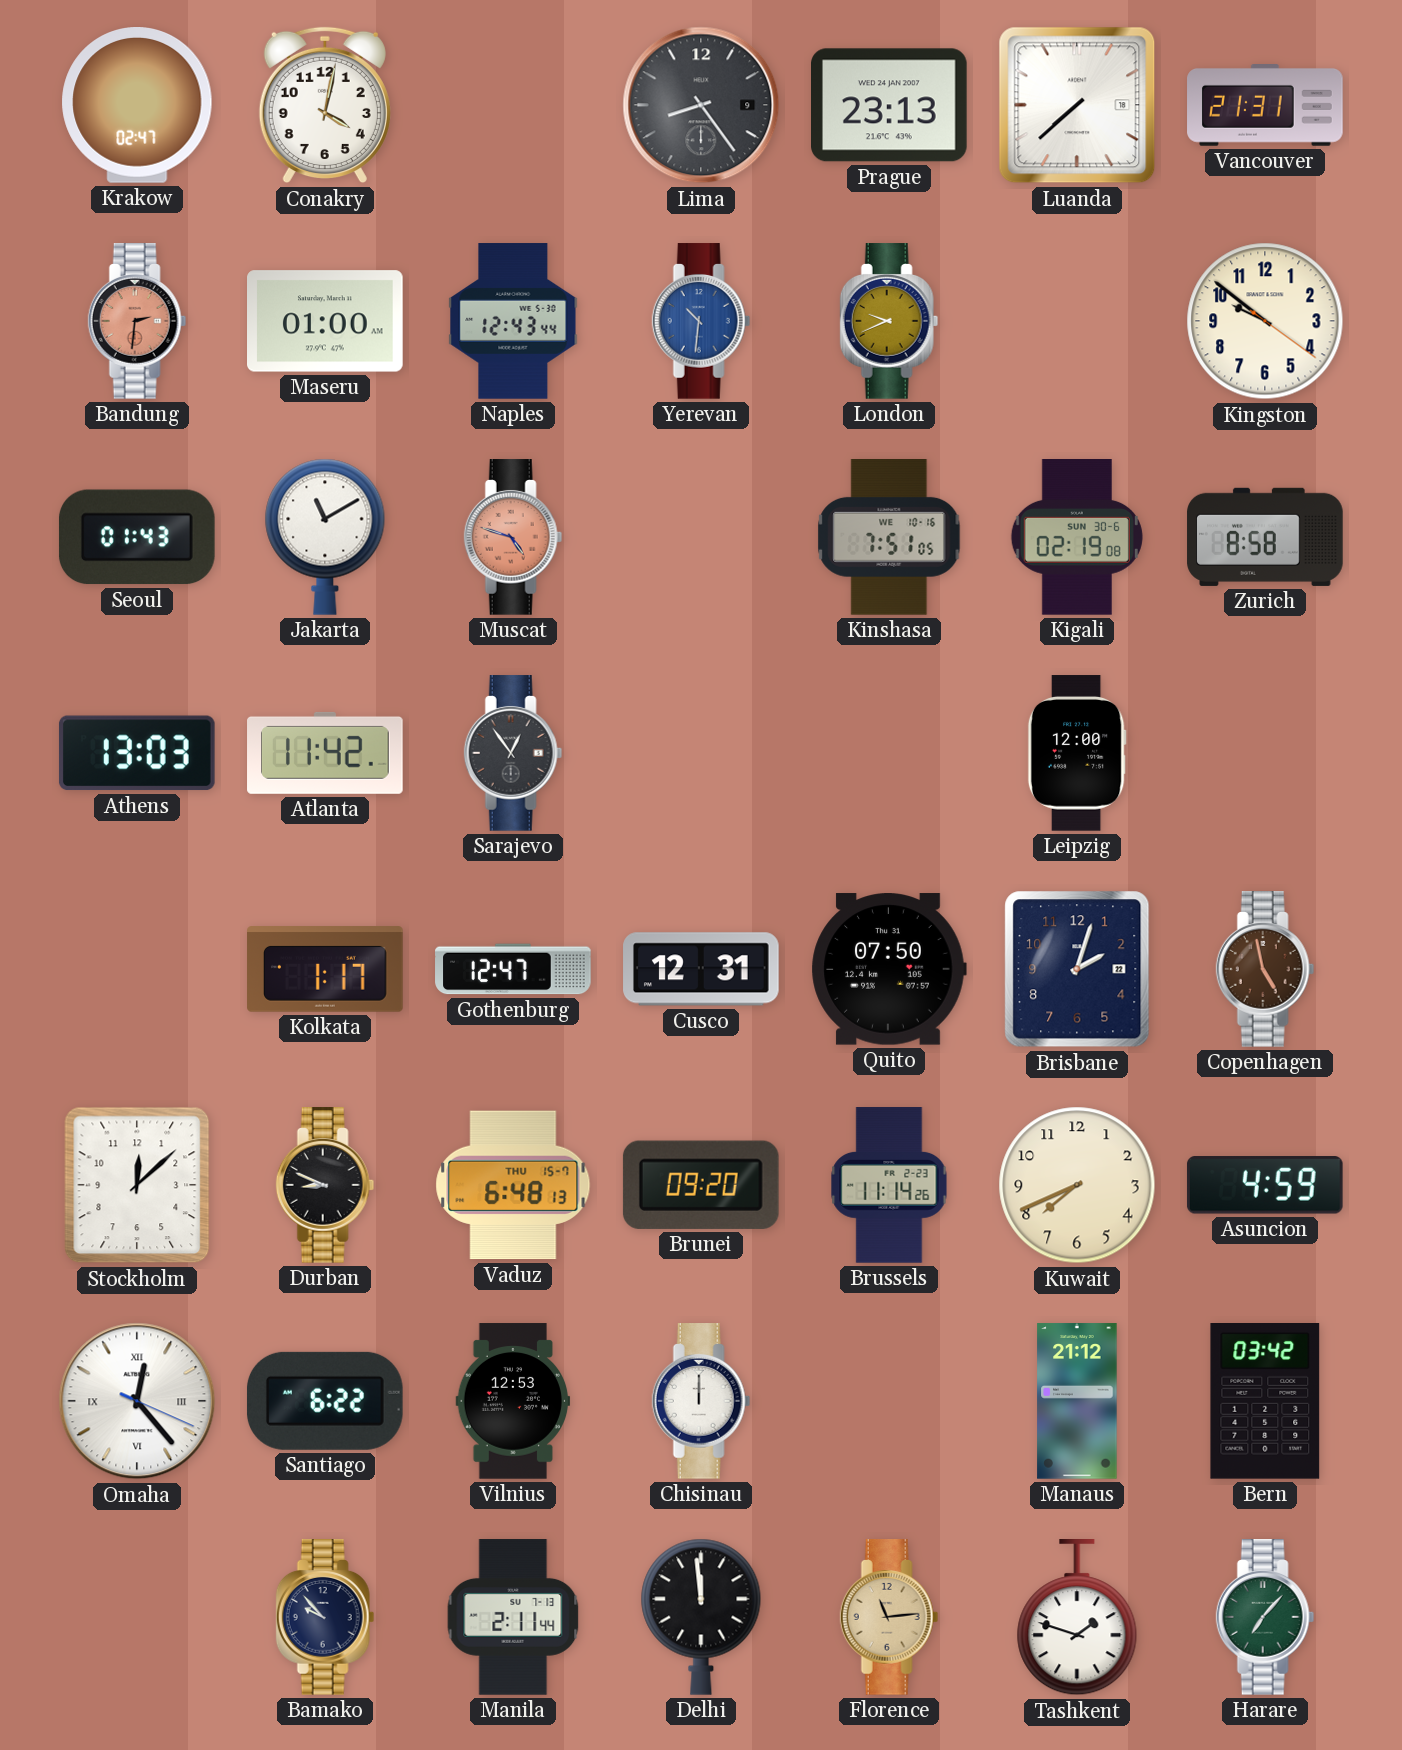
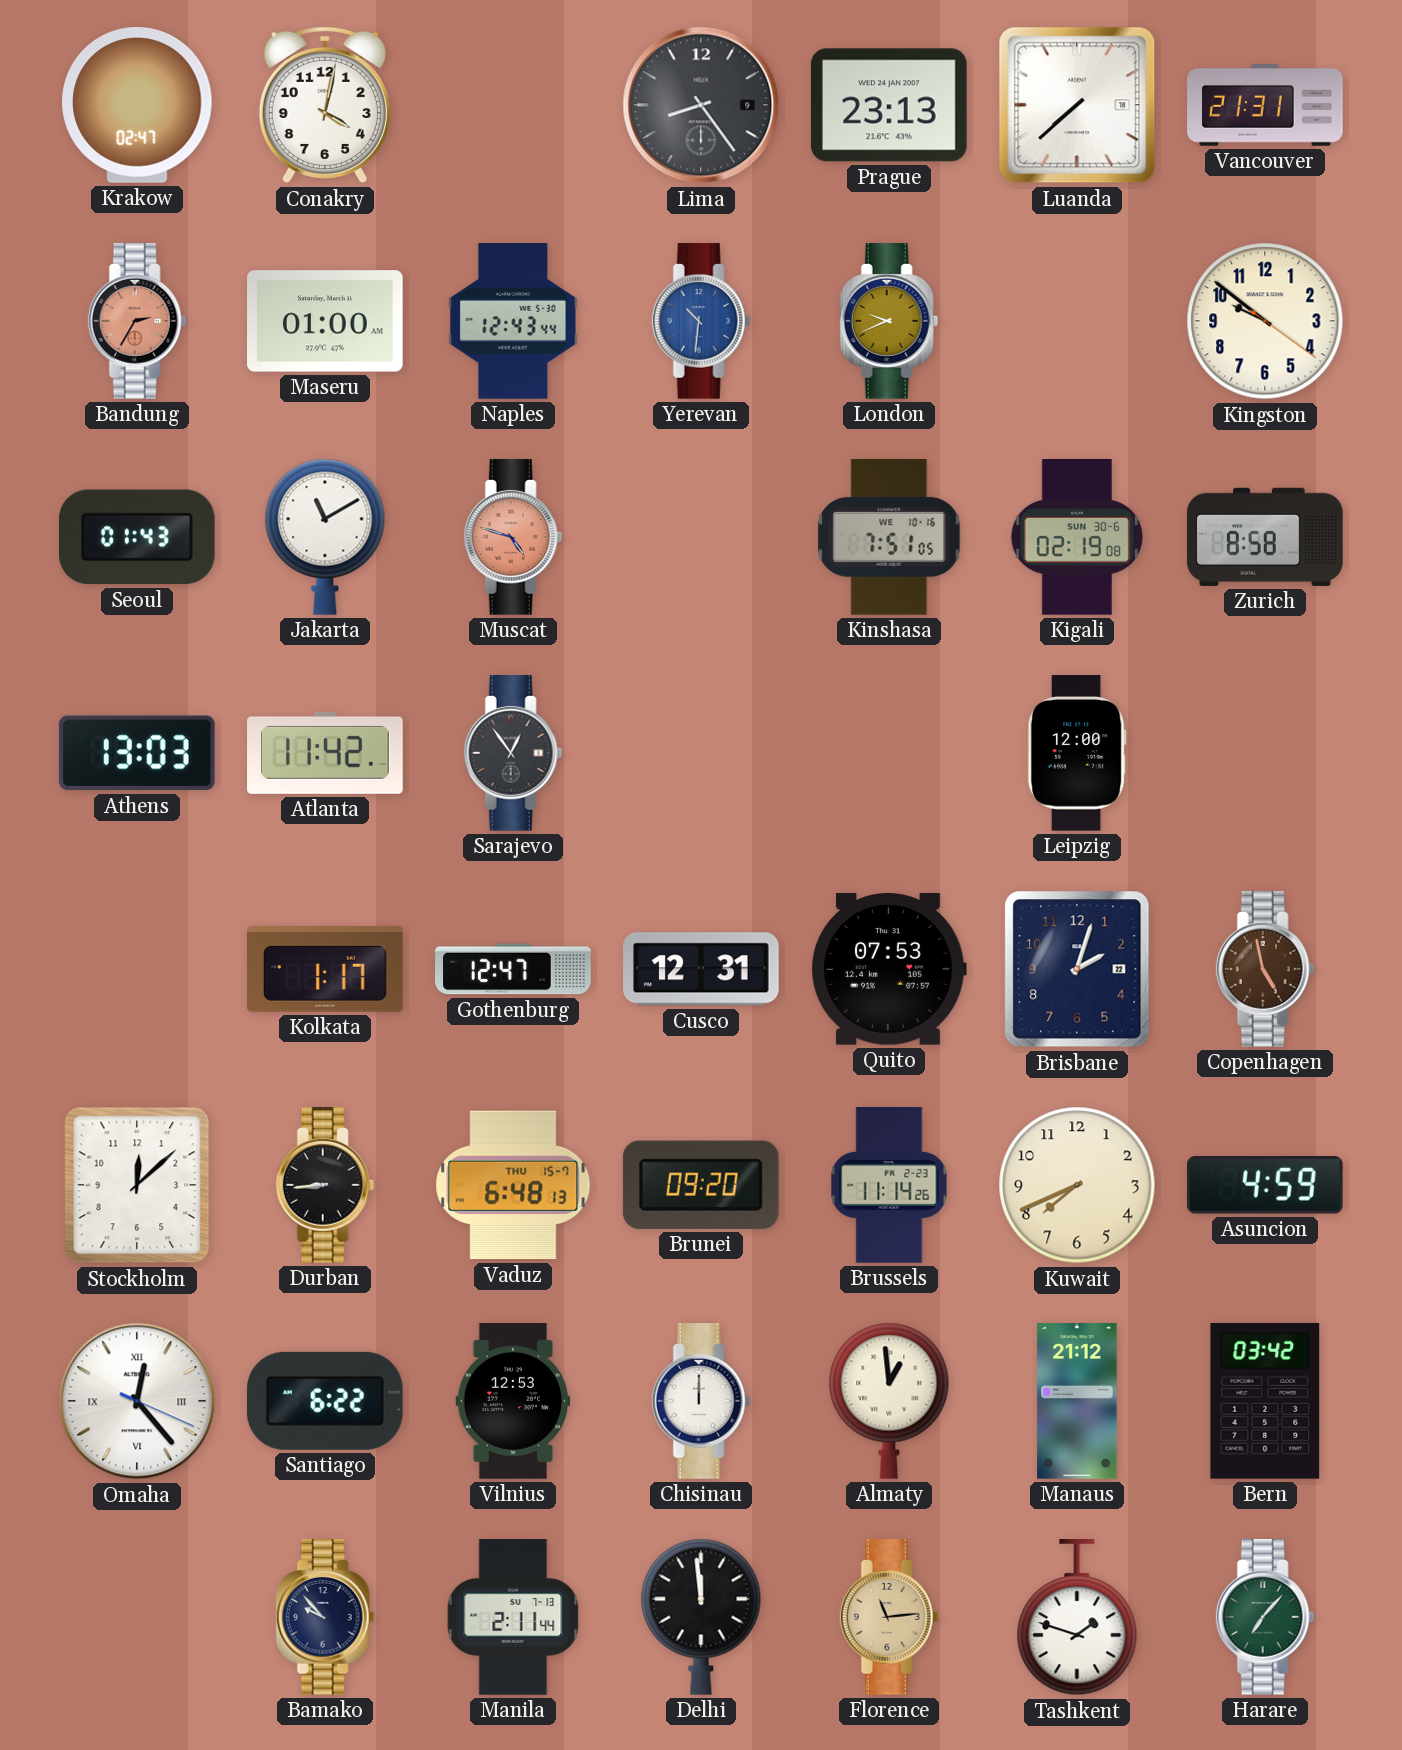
Bandung: 2:31 -> 2:35 (137, 321)
Quito: 07:50 -> 07:53 (889, 969)
Durban: 8:49 -> 8:44 (325, 1185)
Almaty: none -> 12:59 (889, 1401)
